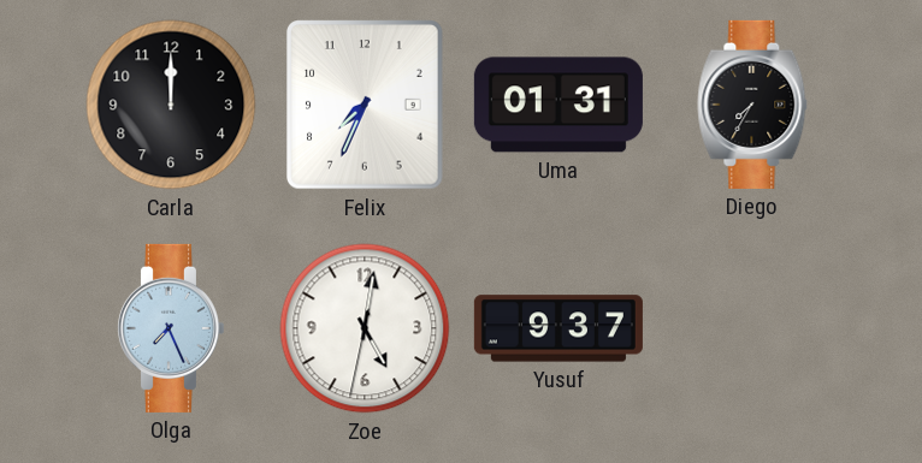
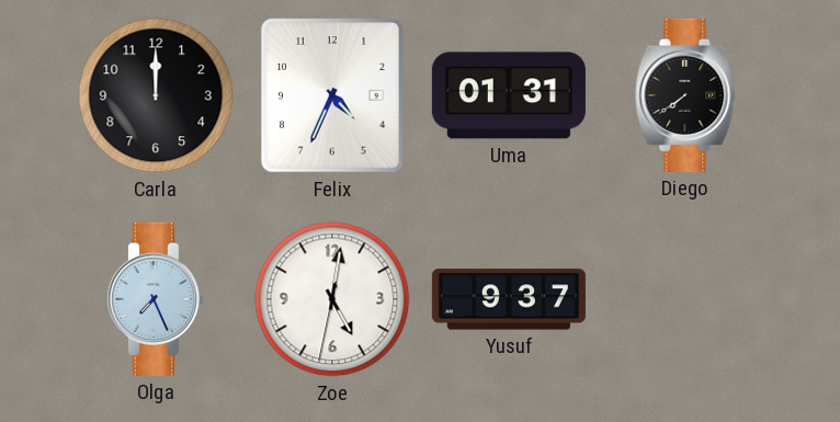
Felix: 7:34 -> 4:34 (333, 95)
Diego: 7:35 -> 7:39 (685, 95)
